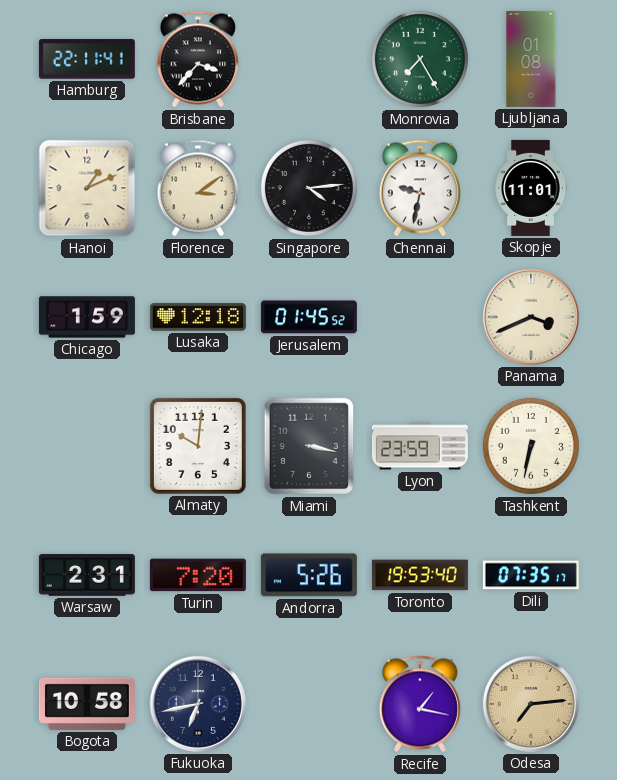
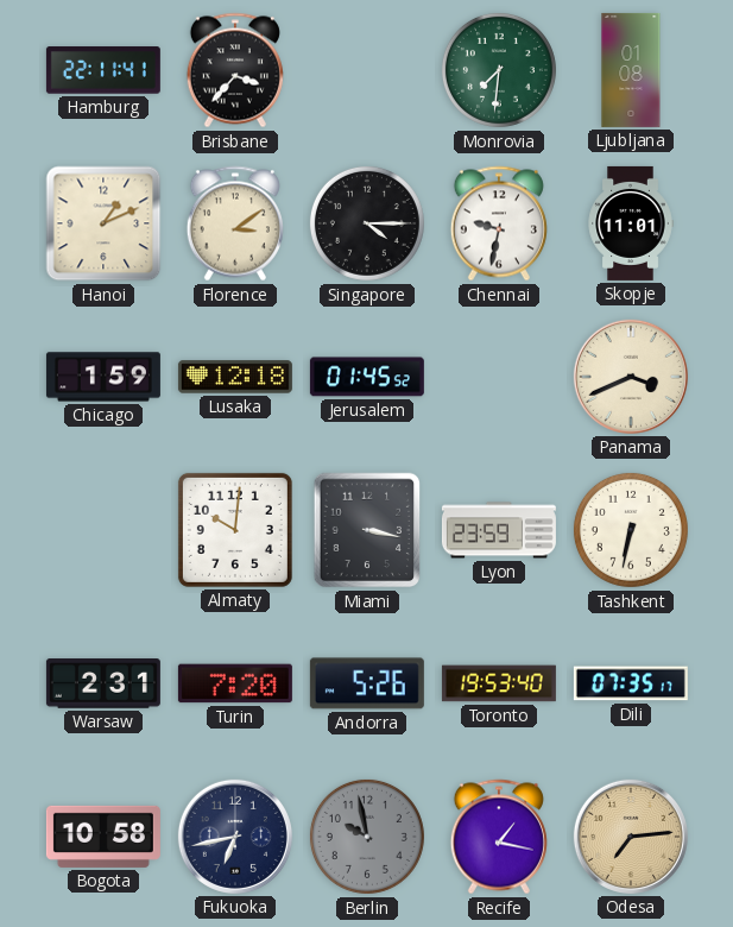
Monrovia: 7:25 -> 7:31 (499, 70)
Singapore: 4:14 -> 4:15 (367, 223)
Berlin: none -> 9:58 (367, 837)
